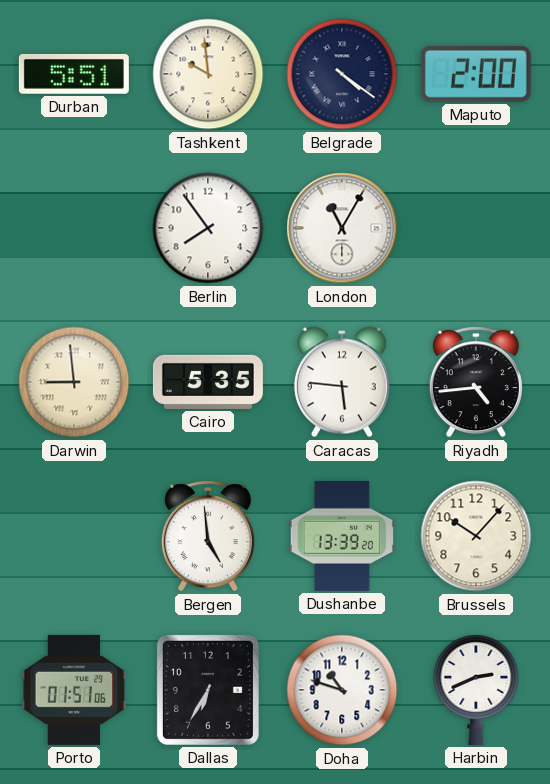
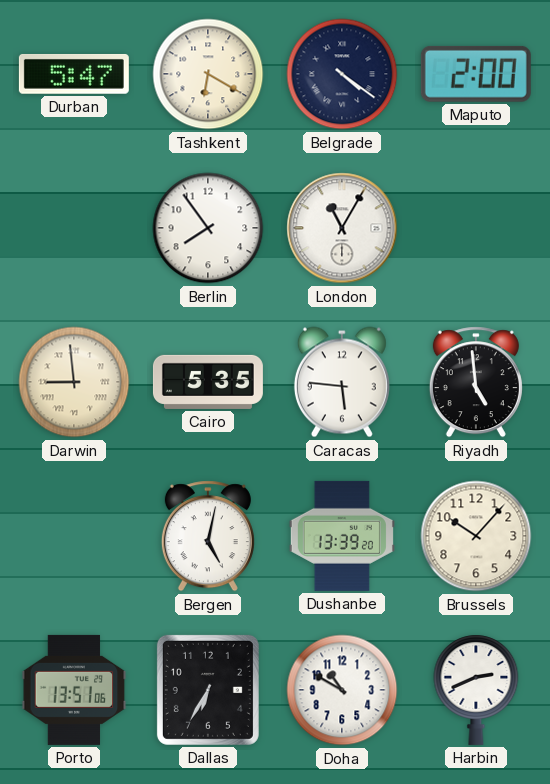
Durban: 5:51 -> 5:47 (74, 74)
Tashkent: 9:59 -> 6:20 (208, 74)
Riyadh: 4:44 -> 4:59 (476, 382)
Bergen: 4:59 -> 5:02 (208, 536)
Porto: 01:51 -> 13:51 (74, 690)
Doha: 10:48 -> 10:50 (342, 690)
